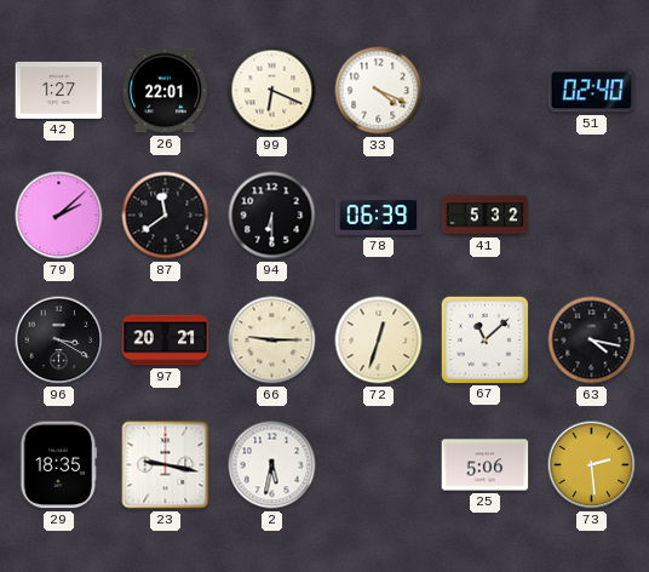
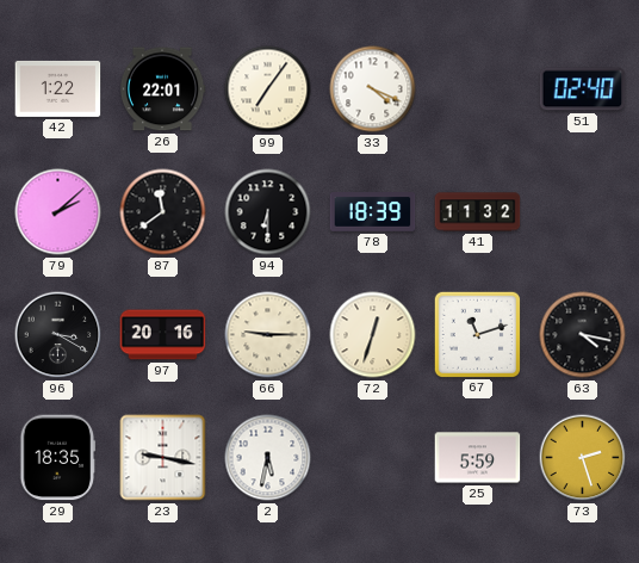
42: 1:27 -> 1:22 (58, 88)
99: 6:19 -> 7:06 (268, 89)
78: 06:39 -> 18:39 (373, 212)
41: 5:32 -> 11:32 (478, 212)
97: 20:21 -> 20:16 (163, 335)
67: 11:08 -> 11:12 (477, 334)
25: 5:06 -> 5:59 (478, 458)
73: 2:29 -> 2:27 (583, 458)
